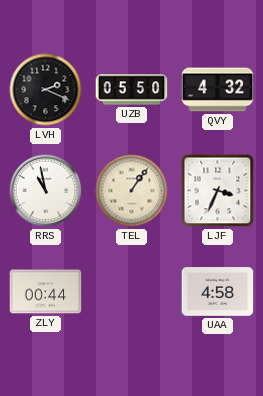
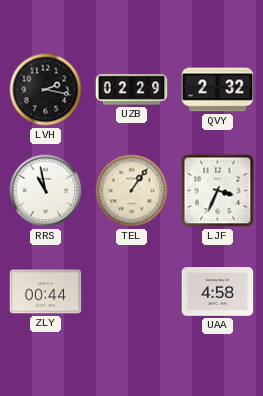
LVH: 2:19 -> 2:17 (46, 90)
UZB: 05:50 -> 02:29 (132, 90)
QVY: 4:32 -> 2:32 (218, 90)
